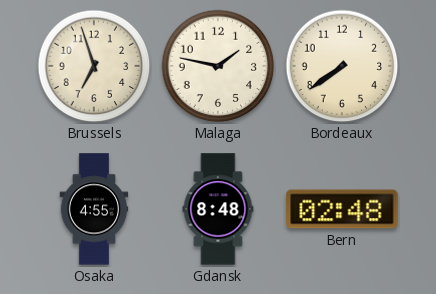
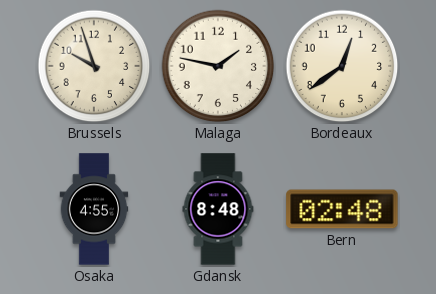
Brussels: 6:57 -> 9:57 (94, 66)
Bordeaux: 7:39 -> 12:39 (342, 66)
